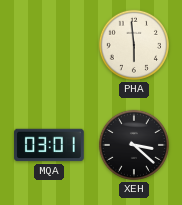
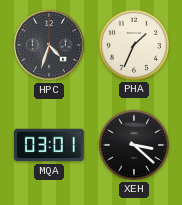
HPC: none -> 4:33 (49, 45)
PHA: 5:59 -> 1:34 (134, 45)
